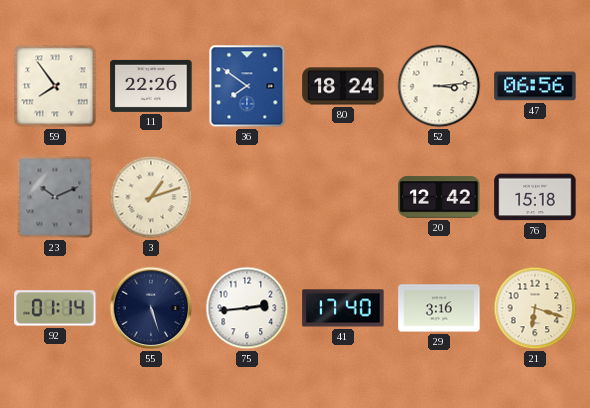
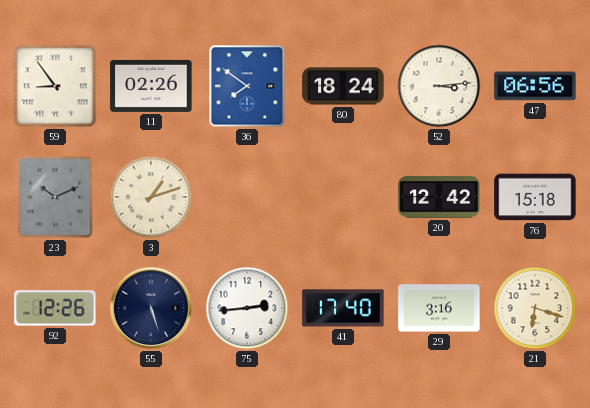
59: 7:54 -> 8:54 (55, 86)
11: 22:26 -> 02:26 (151, 86)
92: 01:14 -> 12:26 (55, 308)
